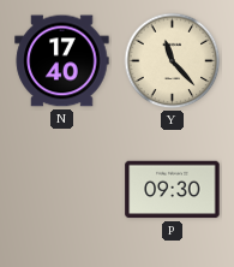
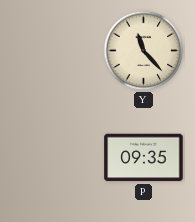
N: 17:40 -> none (62, 61)
P: 09:30 -> 09:35 (144, 158)
